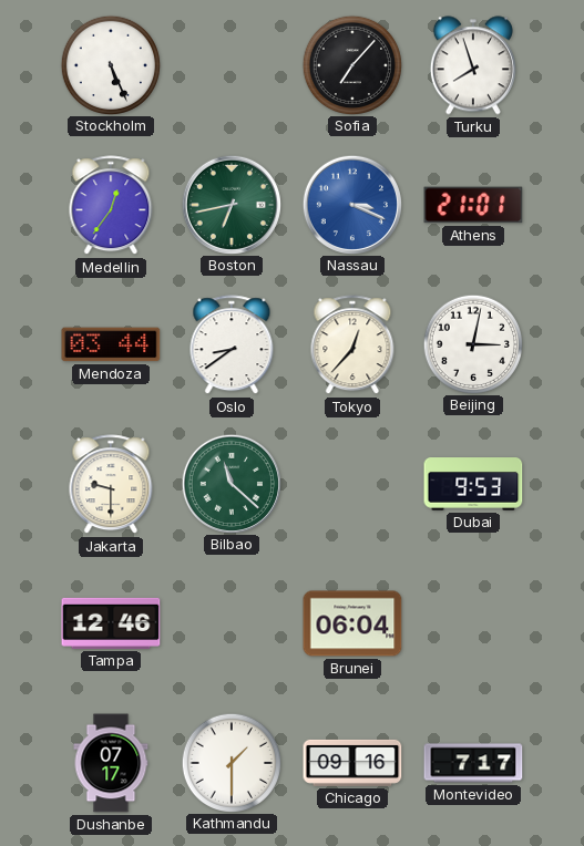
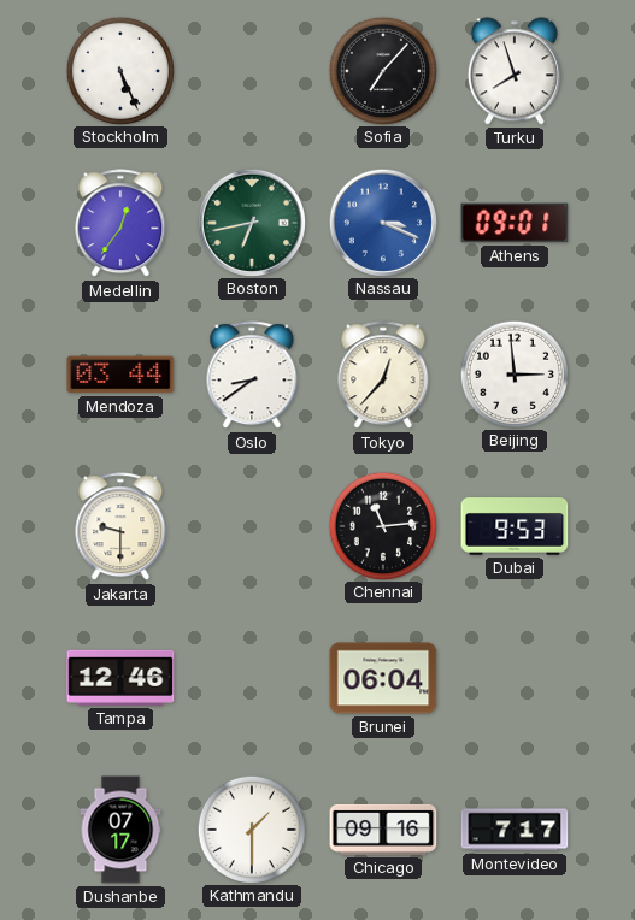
Athens: 21:01 -> 09:01 (515, 223)
Beijing: 3:02 -> 2:59 (513, 373)
Bilbao: 11:22 -> none (230, 483)
Chennai: none -> 11:14 (382, 525)
